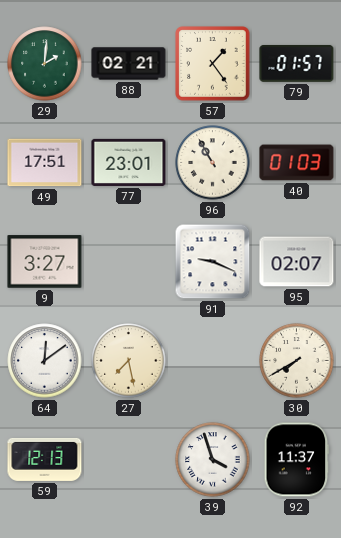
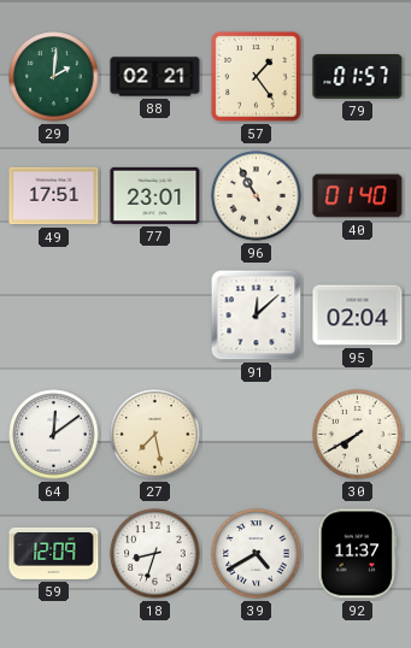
40: 01:03 -> 01:40 (358, 196)
9: 3:27 -> none (45, 262)
91: 9:19 -> 12:08 (257, 316)
95: 02:07 -> 02:04 (358, 316)
59: 12:13 -> 12:09 (54, 553)
18: none -> 8:33 (155, 554)
39: 3:57 -> 4:40 (257, 554)
